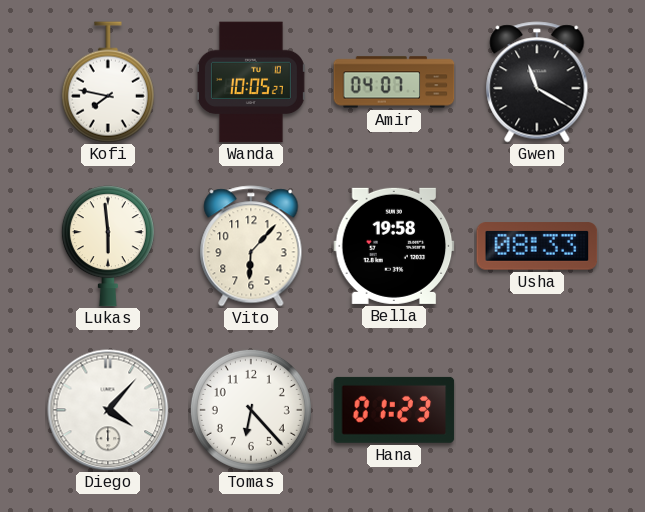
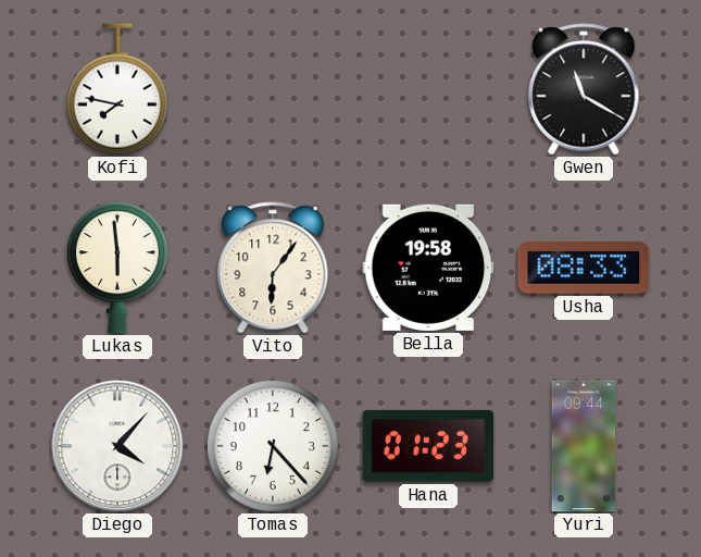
Wanda: 10:05 -> none (251, 82)
Amir: 04:07 -> none (394, 82)
Vito: 6:07 -> 6:06 (273, 268)
Yuri: none -> 09:44 (584, 446)
